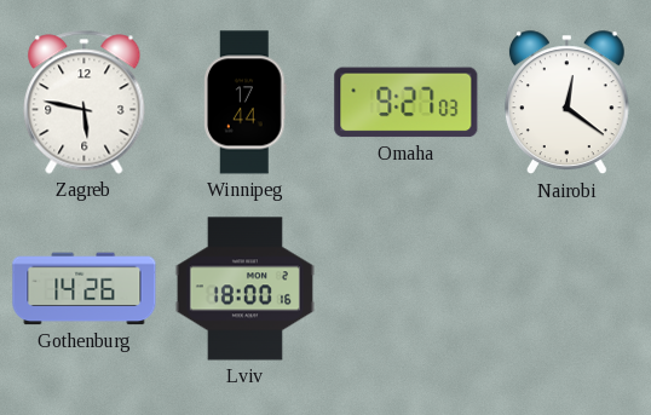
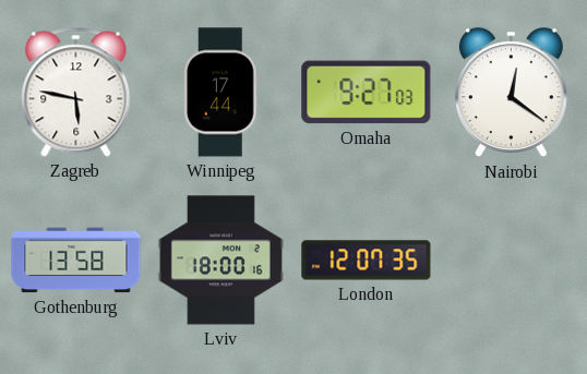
Gothenburg: 14:26 -> 13:58 (76, 261)
London: none -> 12:07 (367, 261)
